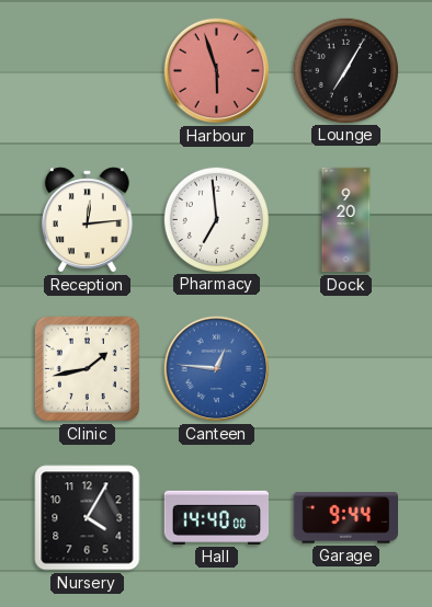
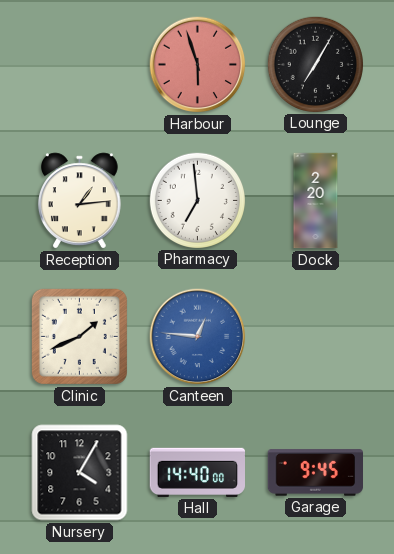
Reception: 12:14 -> 1:14 (79, 201)
Dock: 9:20 -> 2:20 (316, 201)
Clinic: 1:43 -> 1:41 (79, 336)
Garage: 9:44 -> 9:45 (315, 473)
